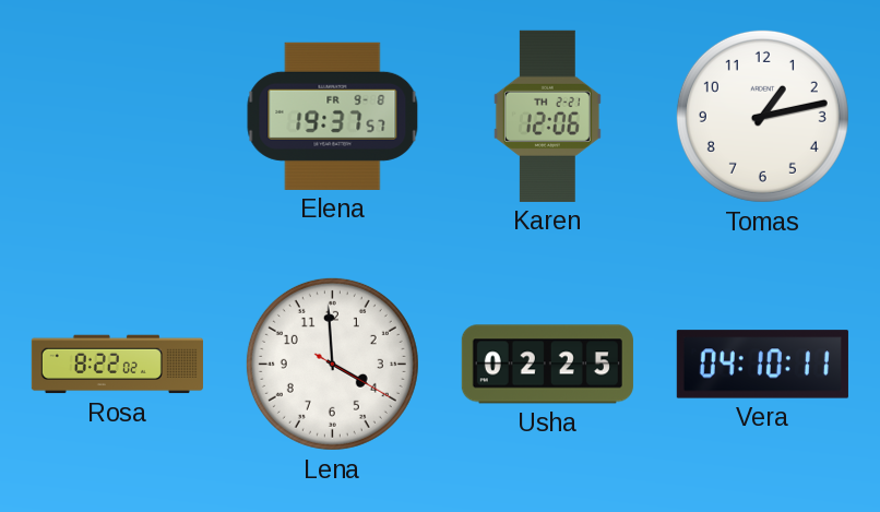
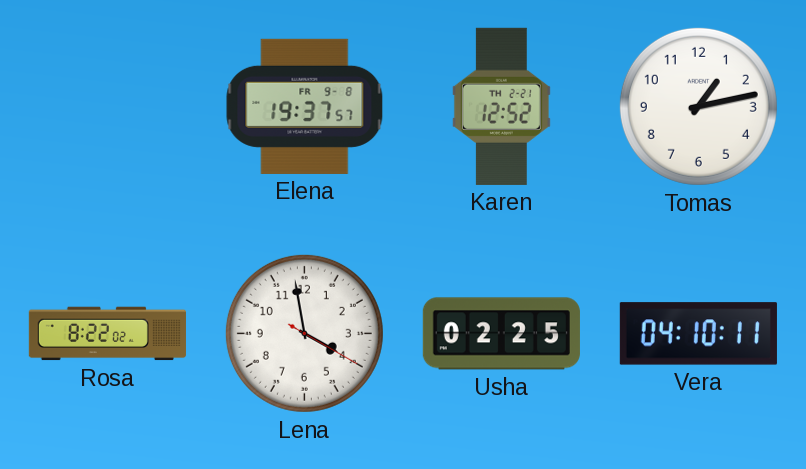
Karen: 12:06 -> 12:52 (501, 106)
Lena: 3:59 -> 3:58 (304, 333)
